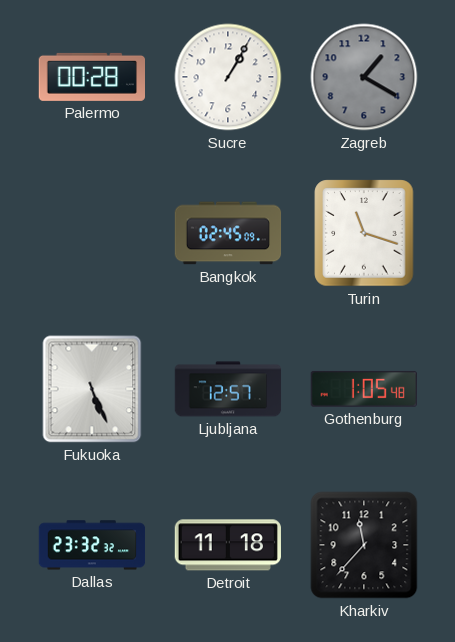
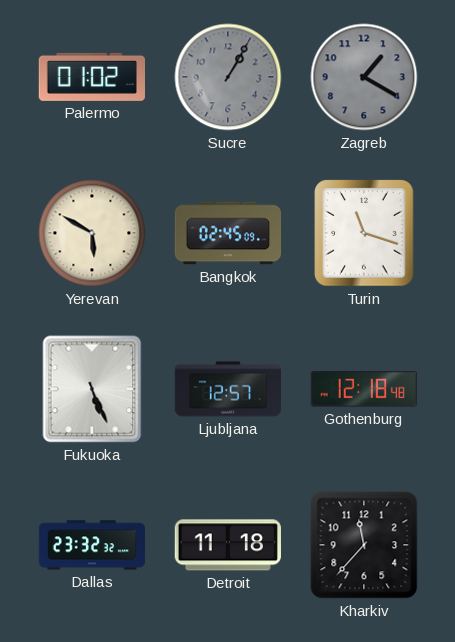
Palermo: 00:28 -> 01:02 (91, 77)
Sucre dial: white -> grey (228, 77)
Yerevan: none -> 5:50 (92, 233)
Gothenburg: 1:05 -> 12:18 (364, 389)
